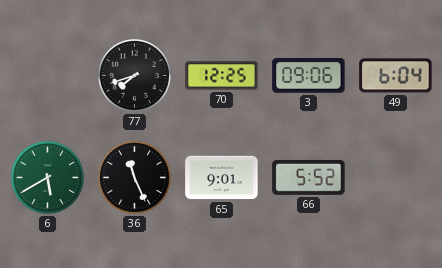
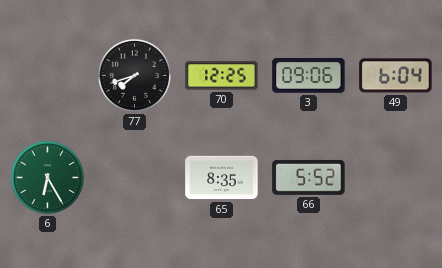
6: 5:40 -> 6:25 (47, 177)
36: 11:26 -> none (134, 177)
65: 9:01 -> 8:35 (222, 178)
